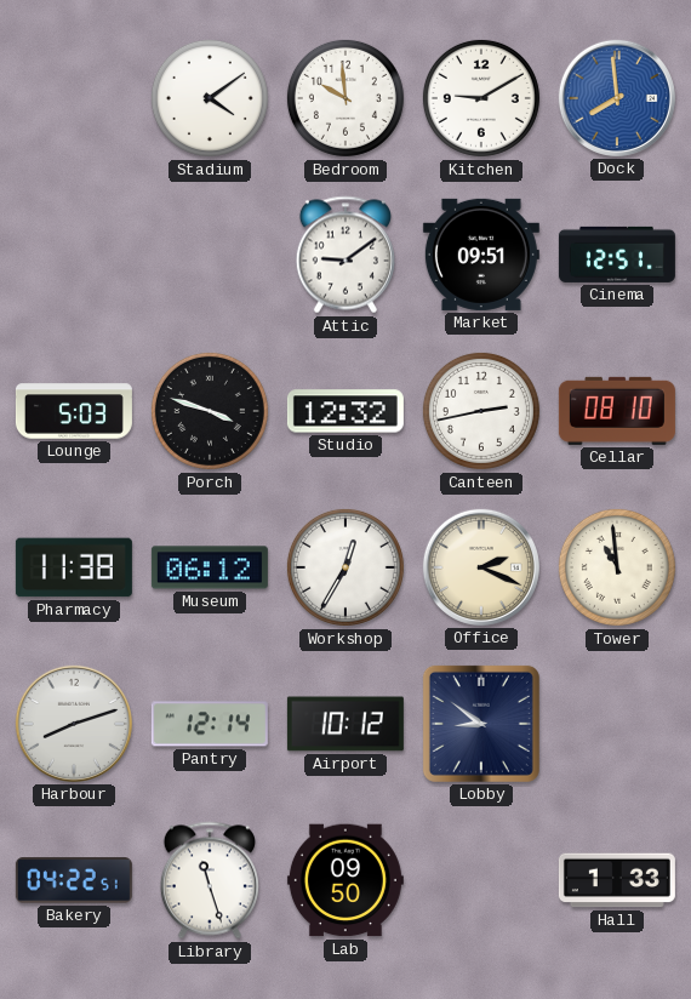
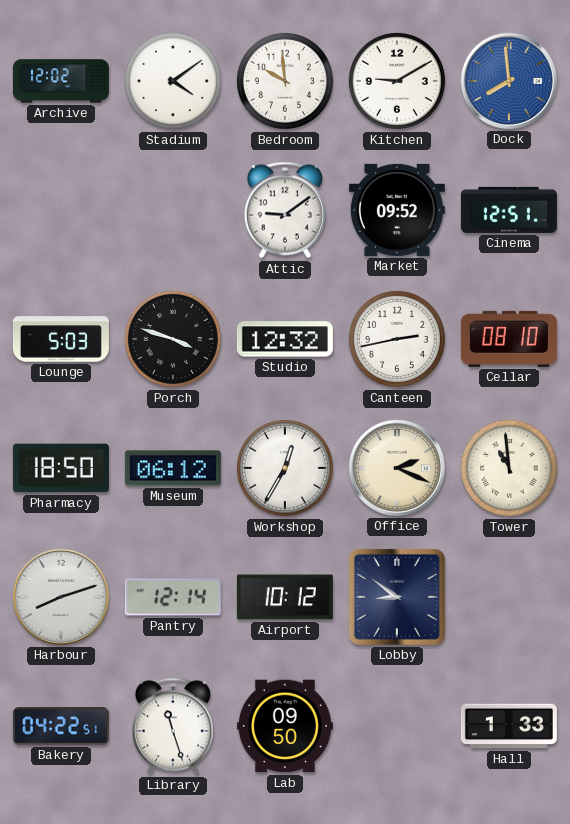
Archive: none -> 12:02 (61, 81)
Market: 09:51 -> 09:52 (397, 210)
Pharmacy: 11:38 -> 18:50 (61, 468)
